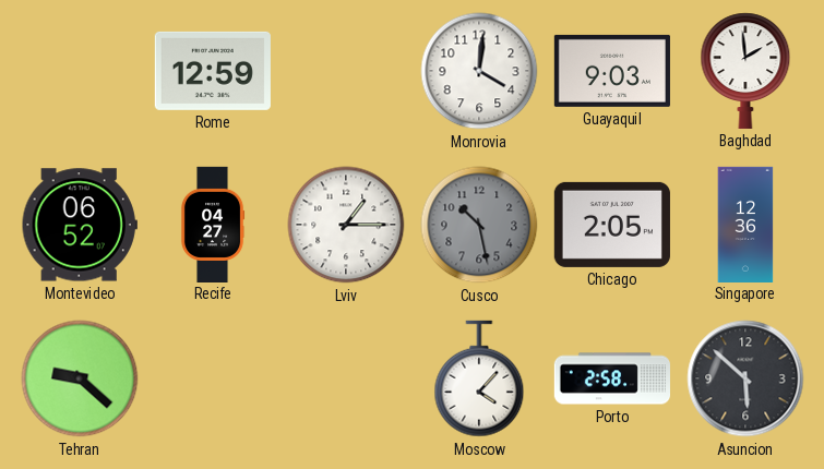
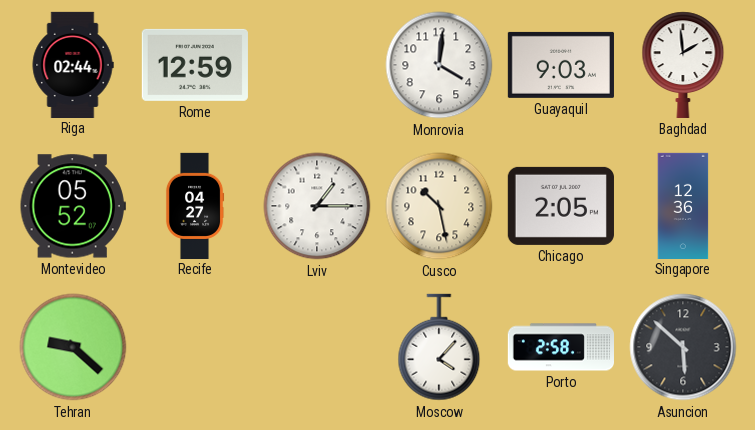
Riga: none -> 02:44 (73, 64)
Montevideo: 06:52 -> 05:52 (73, 206)
Cusco dial: grey -> cream (439, 206)
